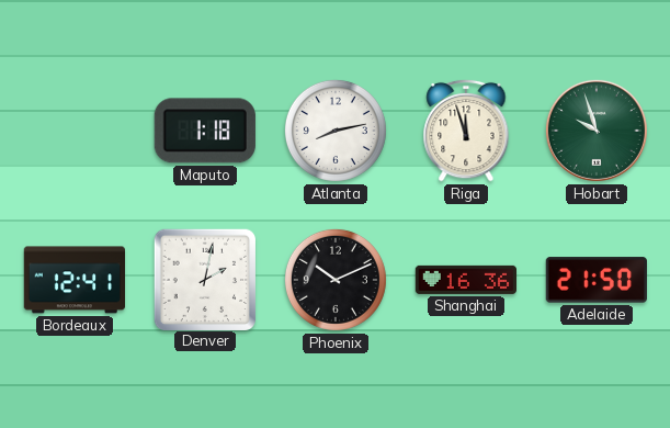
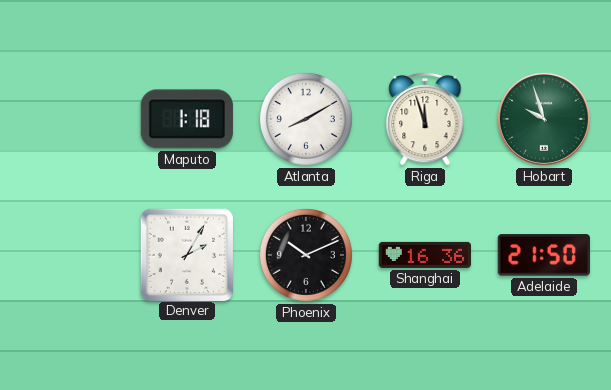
Atlanta: 8:13 -> 8:10 (306, 119)
Bordeaux: 12:41 -> none (75, 280)
Denver: 2:02 -> 2:05 (186, 254)
